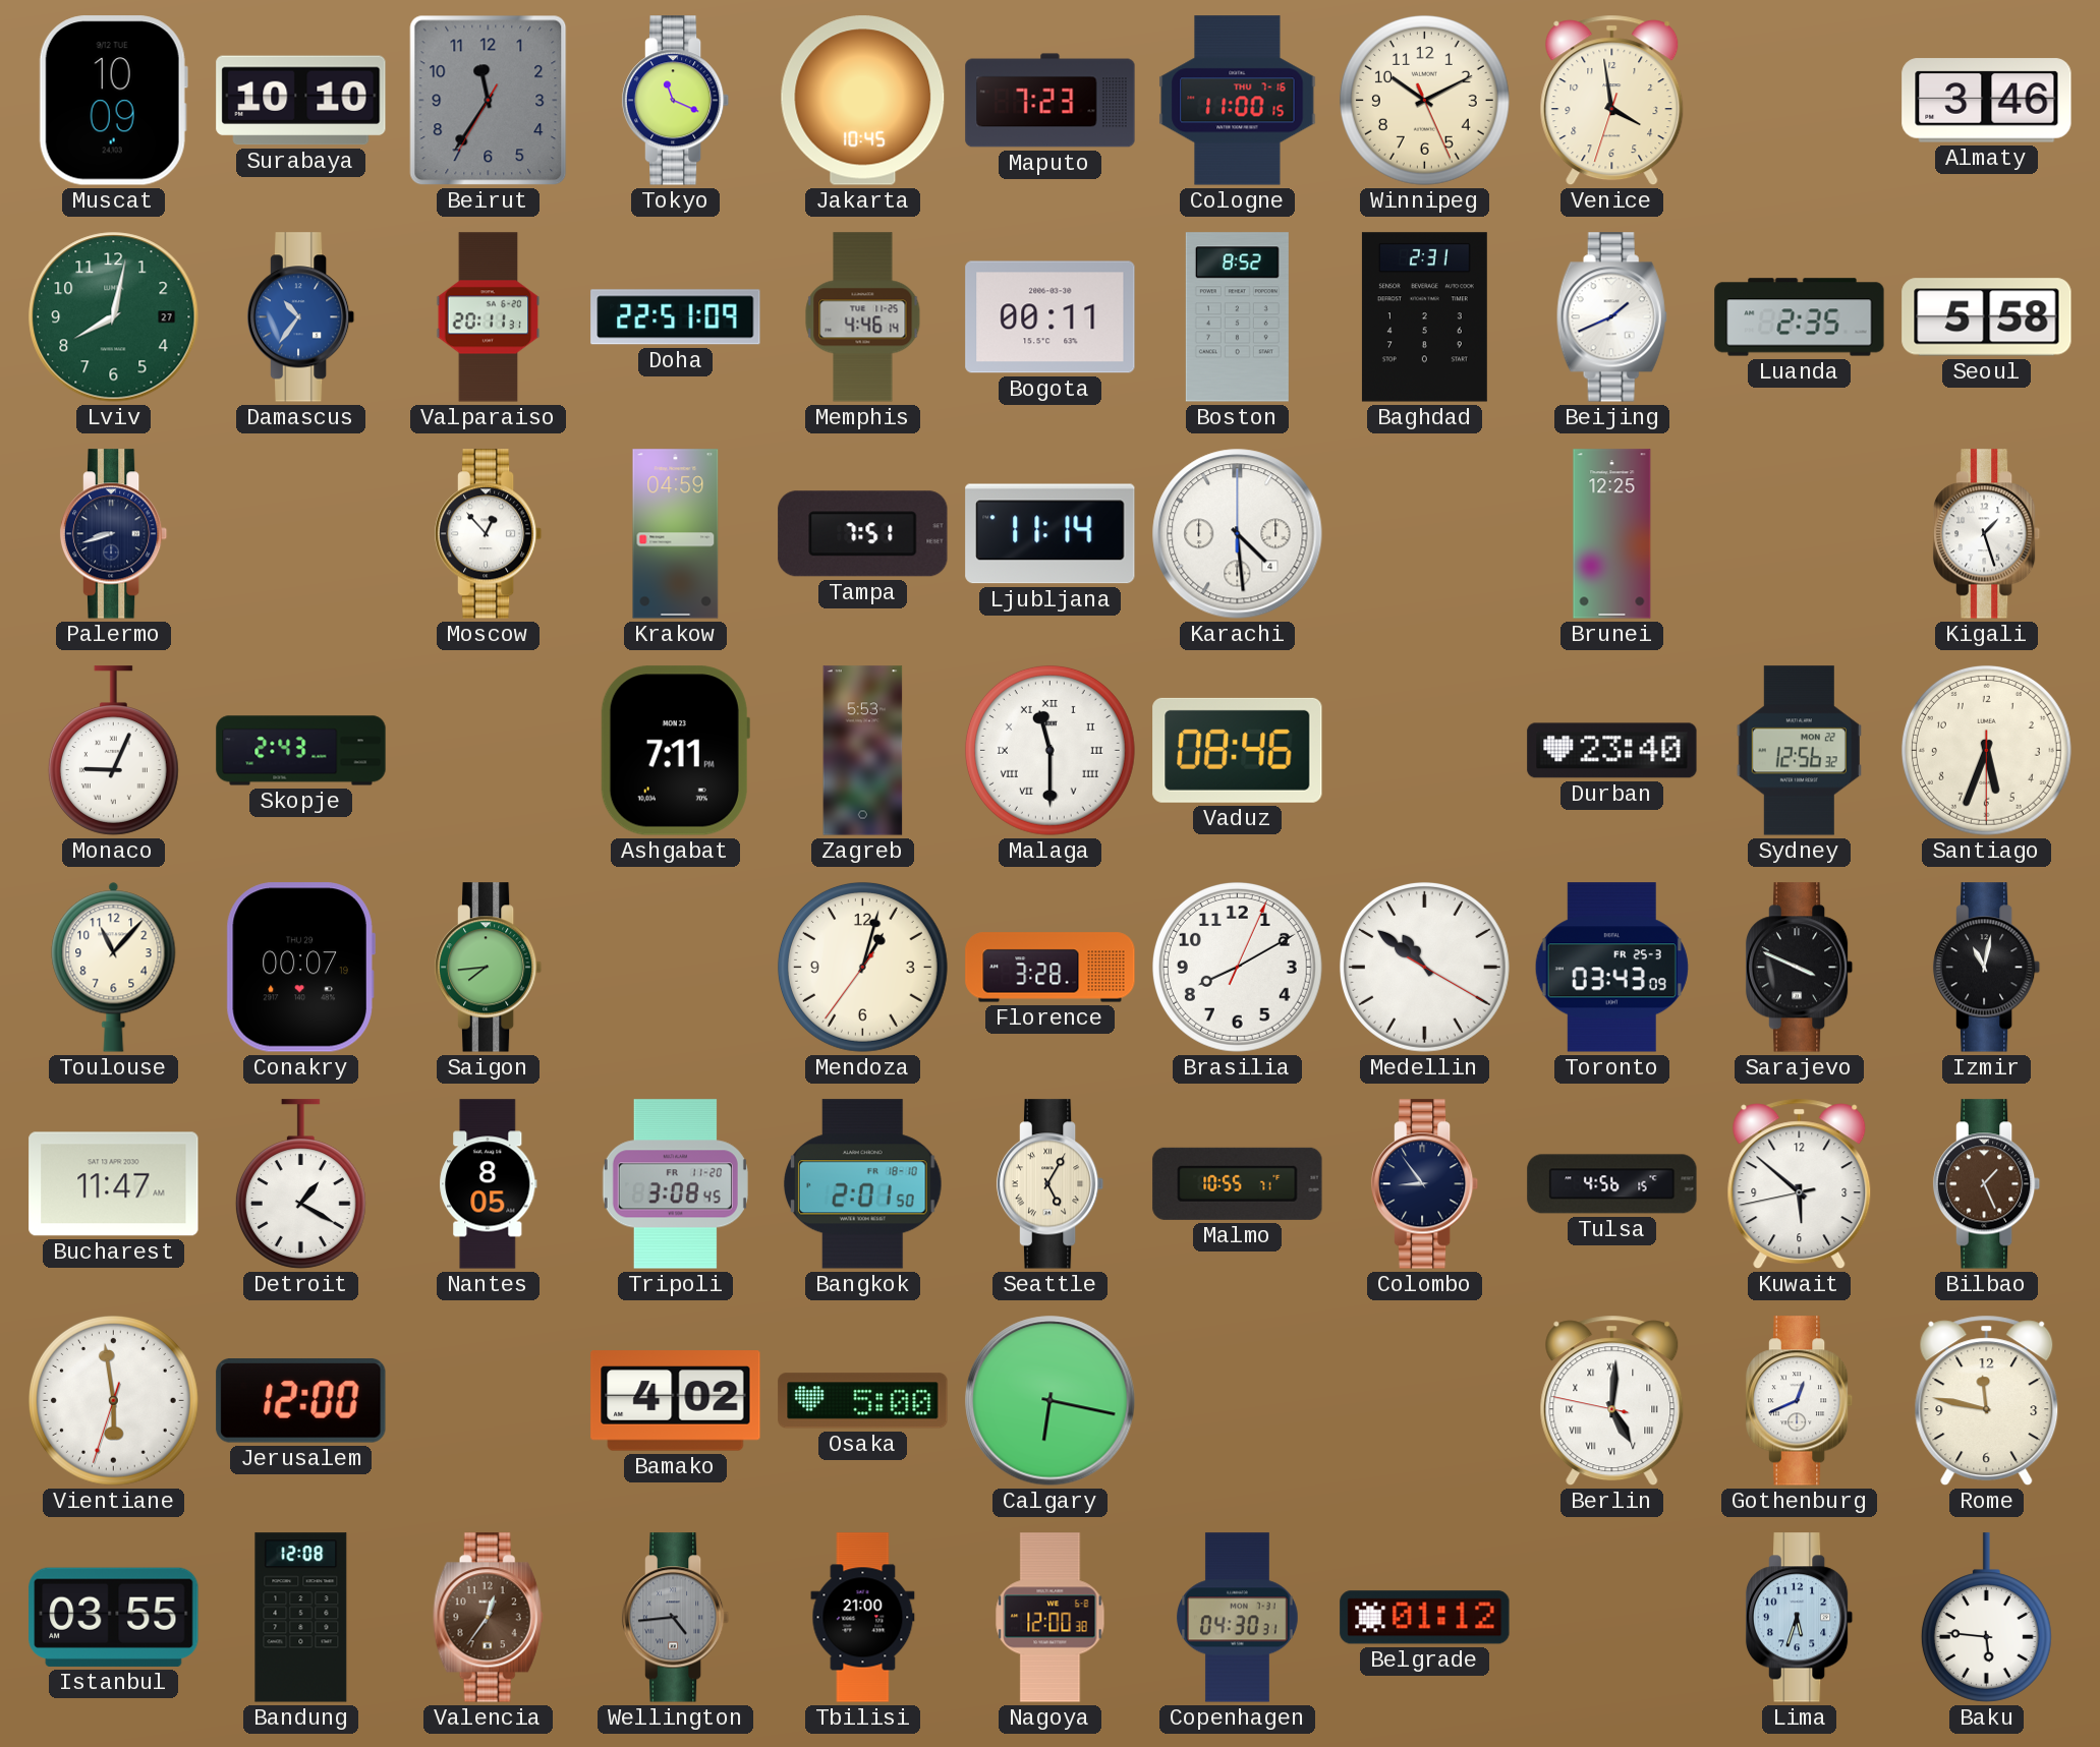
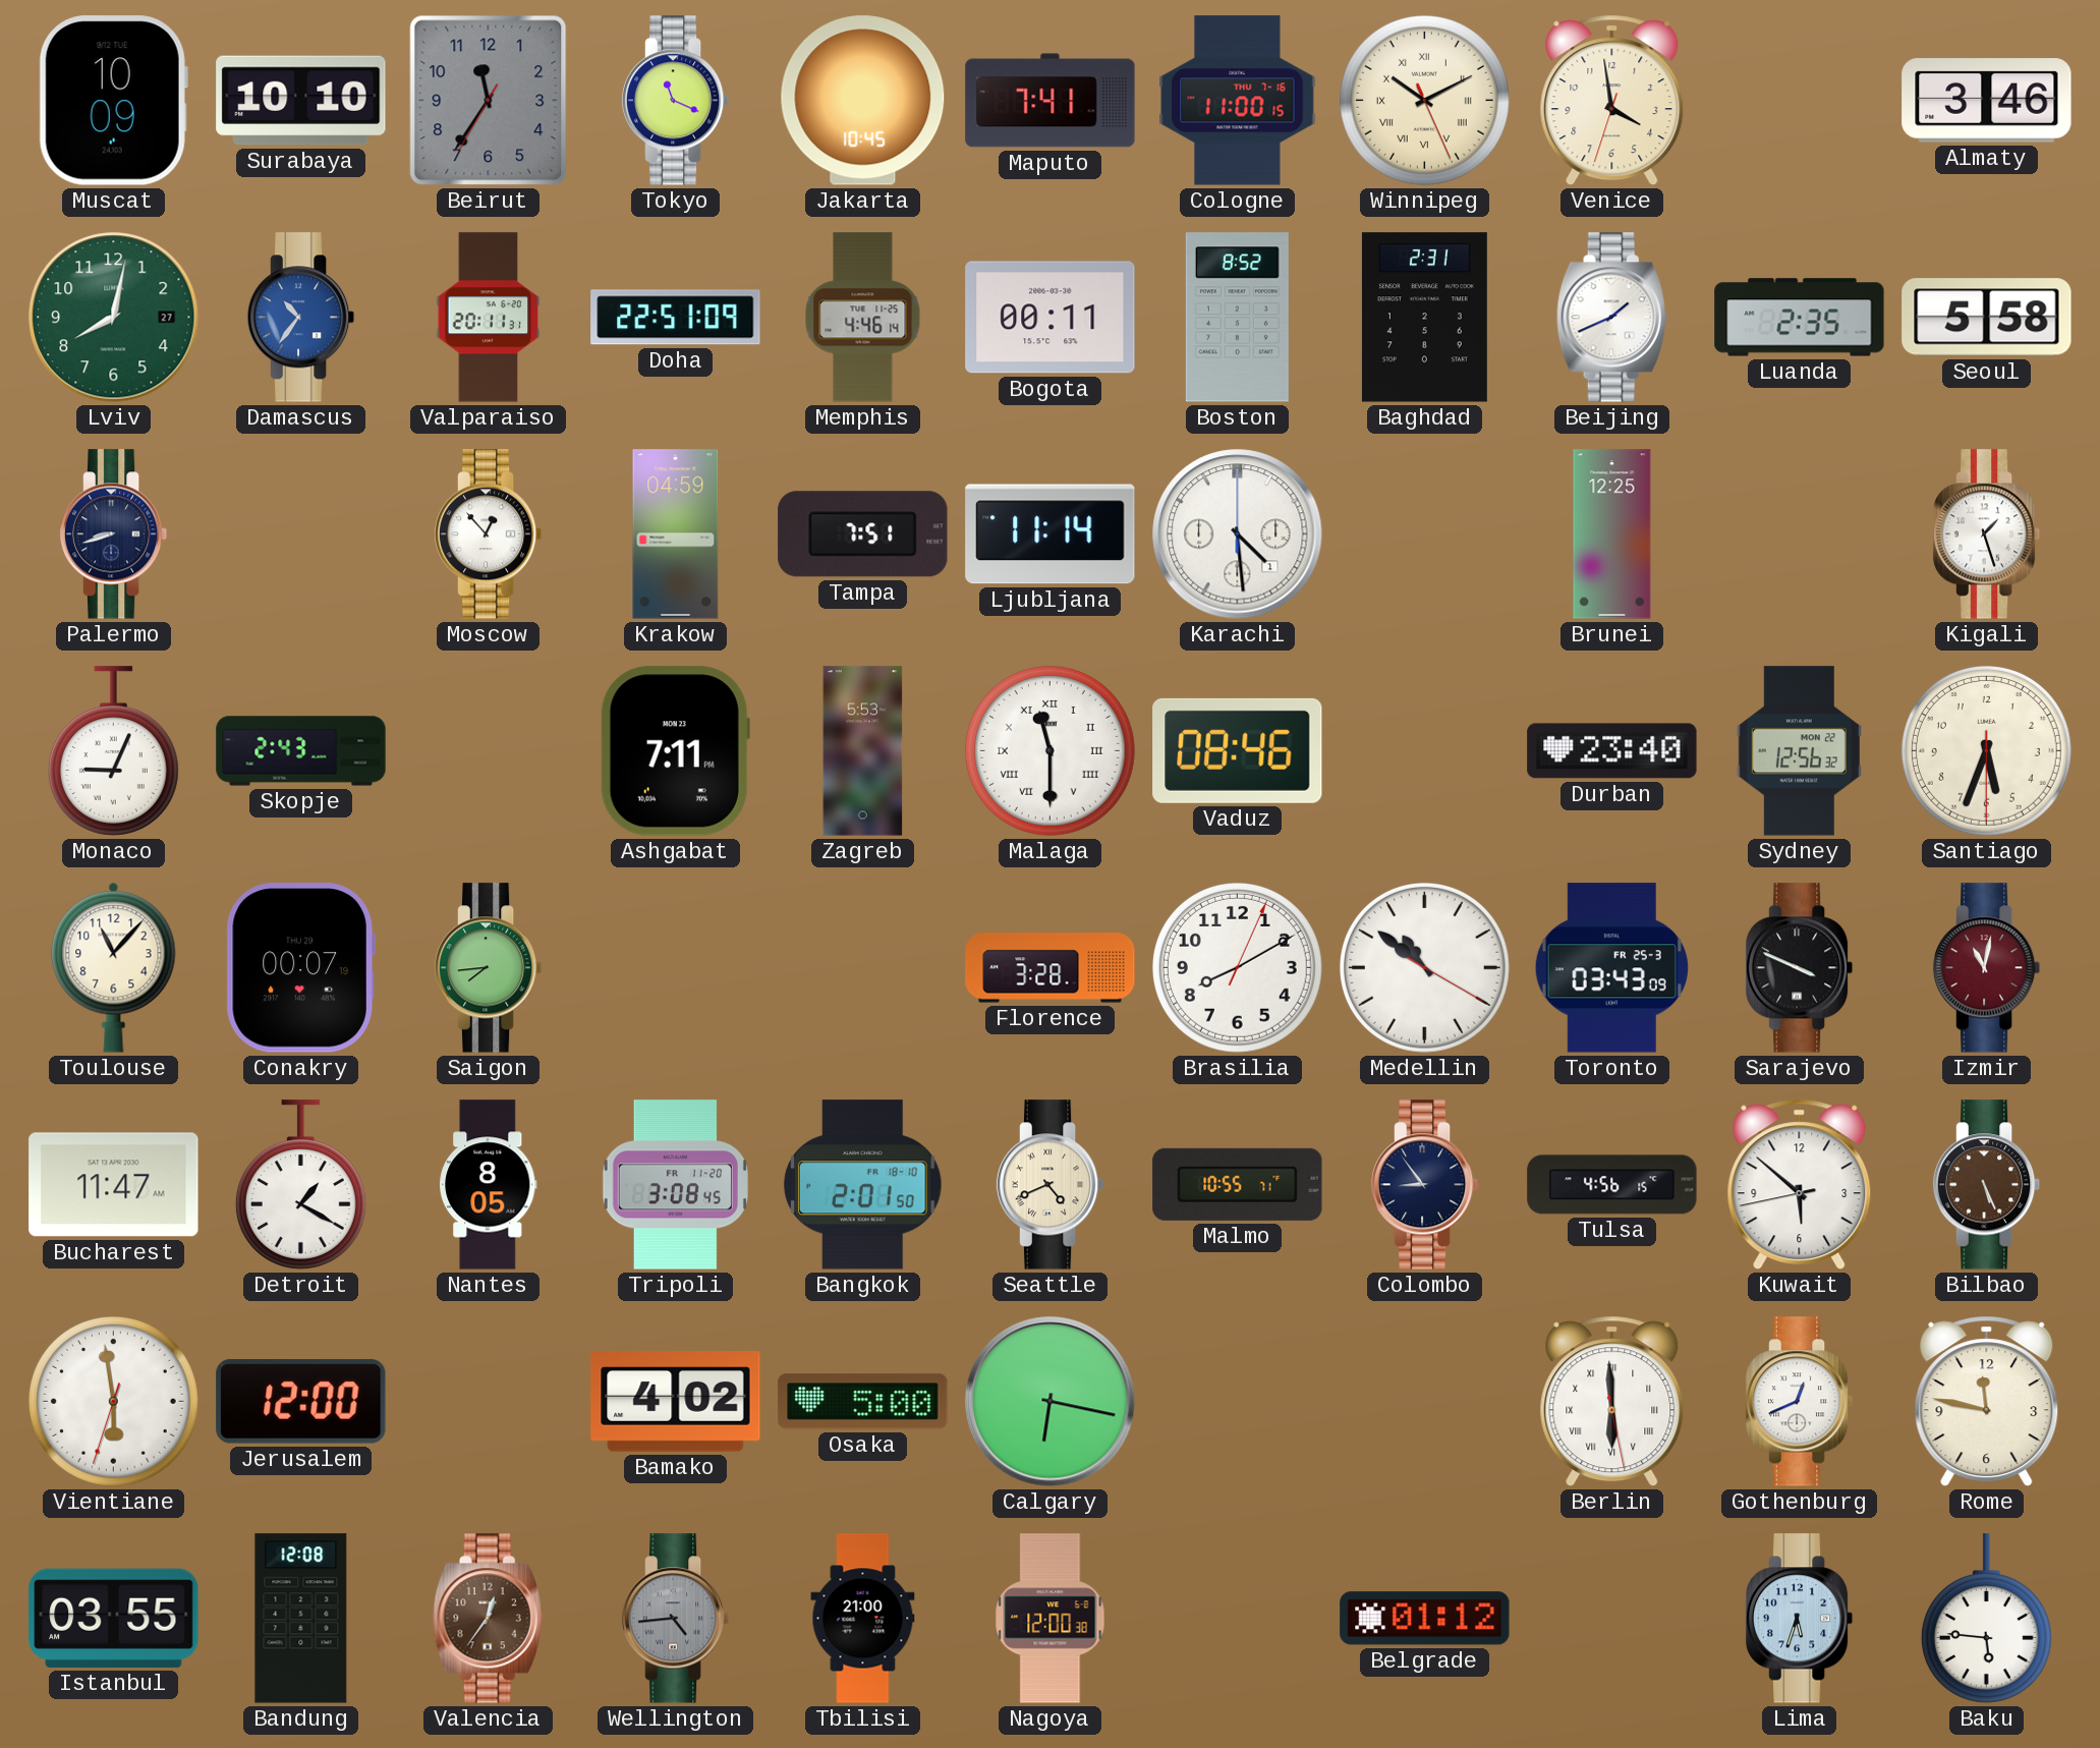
Maputo: 7:23 -> 7:41 (1051, 101)
Winnipeg numerals: Arabic -> Roman (1424, 100)
Karachi date: 4 -> 1 (1238, 534)
Mendoza: 1:02 -> none (862, 967)
Izmir dial: black -> burgundy (1987, 968)
Seattle: 5:05 -> 4:41 (1051, 1185)
Bilbao: 1:26 -> 5:26 (1987, 1185)
Berlin: 5:00 -> 5:59 (1612, 1402)
Copenhagen: 04:30 -> none (1238, 1618)
